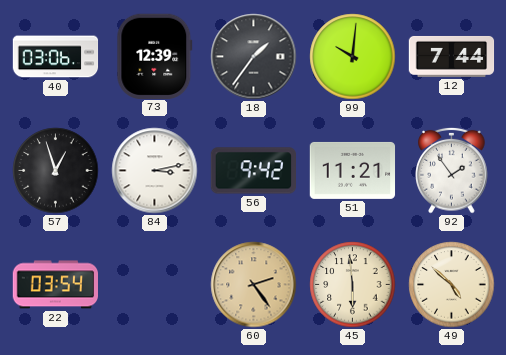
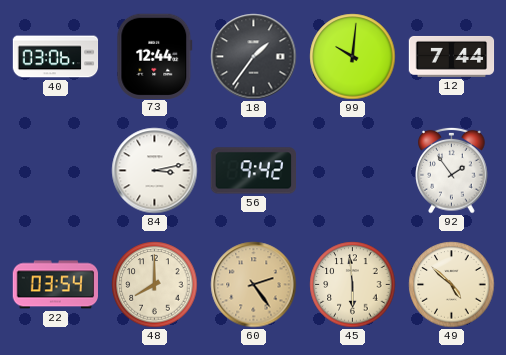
73: 12:39 -> 12:44 (155, 56)
57: 12:57 -> none (56, 171)
51: 11:21 -> none (353, 170)
48: none -> 8:00 (155, 285)
